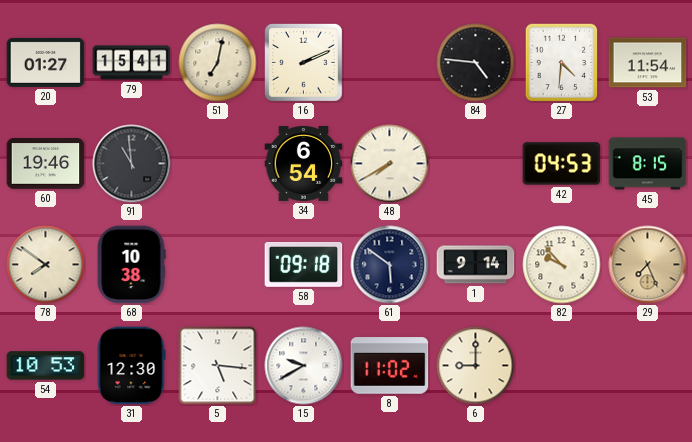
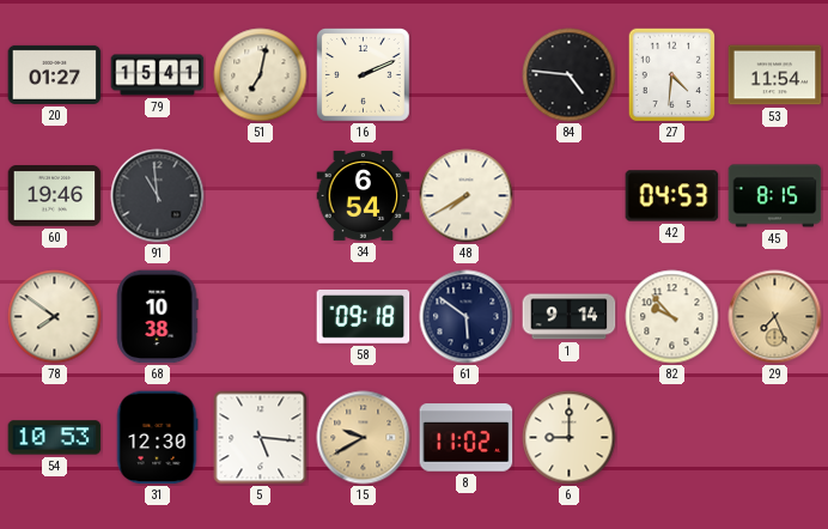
15 dial: white -> champagne (364, 438)
